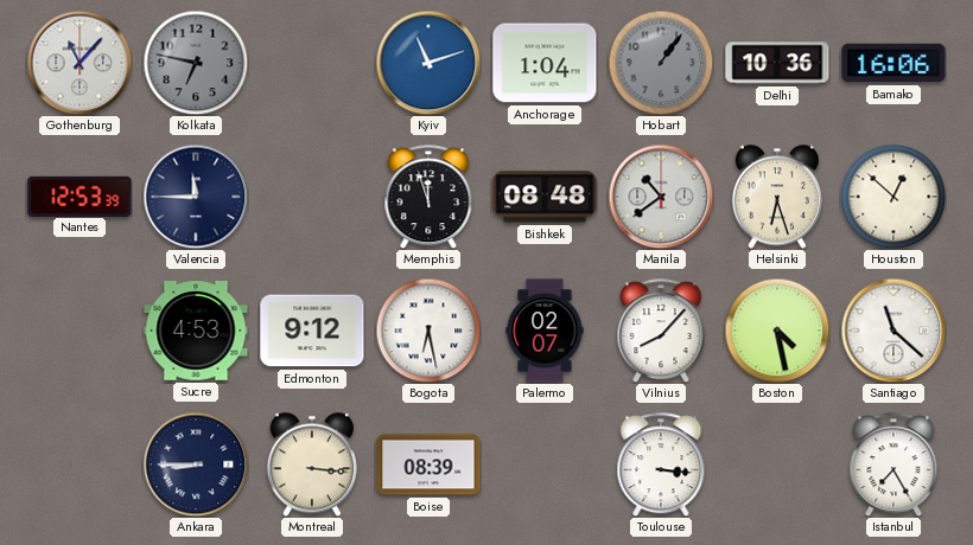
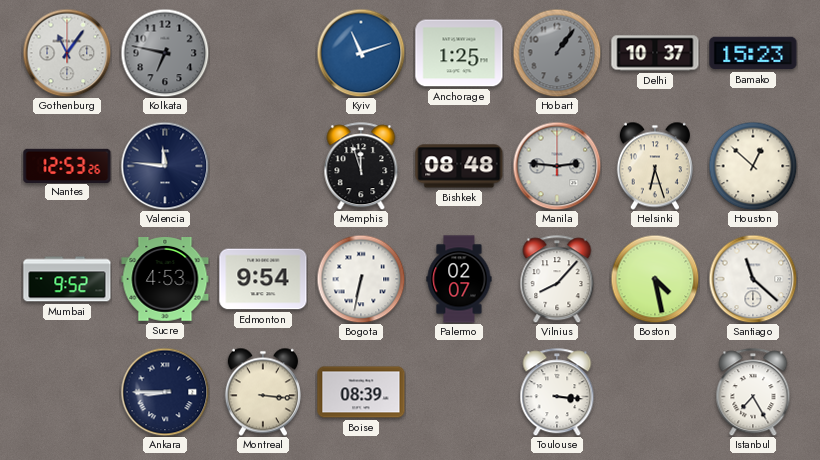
Gothenburg: 11:07 -> 11:06 (67, 53)
Anchorage: 1:04 -> 1:25 (459, 53)
Delhi: 10:36 -> 10:37 (655, 53)
Bamako: 16:06 -> 15:23 (753, 53)
Nantes: 12:53:39 -> 12:53:26 (67, 165)
Valencia: 11:45 -> 11:46 (165, 166)
Manila: 10:39 -> 2:46 (557, 166)
Mumbai: none -> 9:52 (67, 279)
Edmonton: 9:12 -> 9:54 (263, 279)
Bogota: 6:28 -> 6:32 (361, 279)
